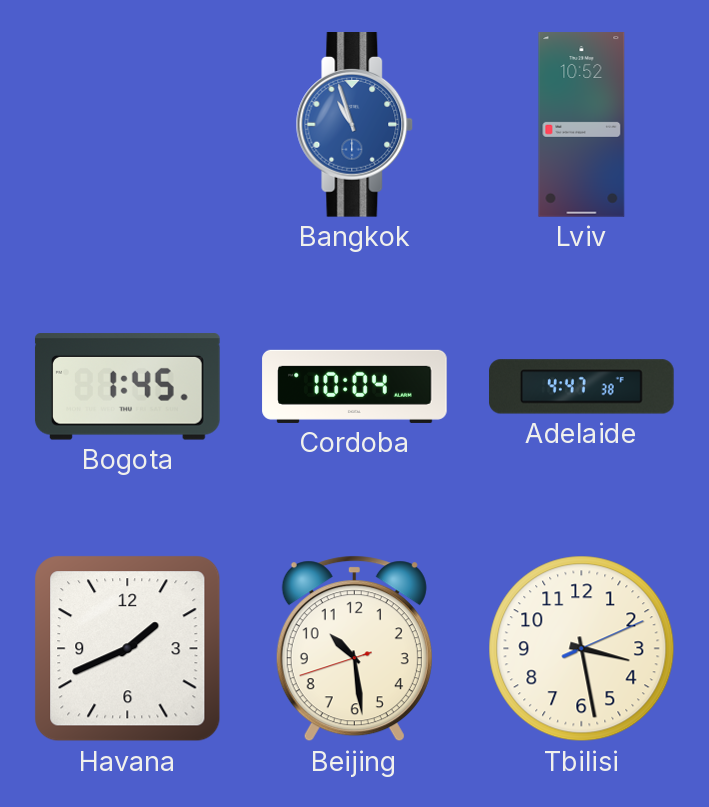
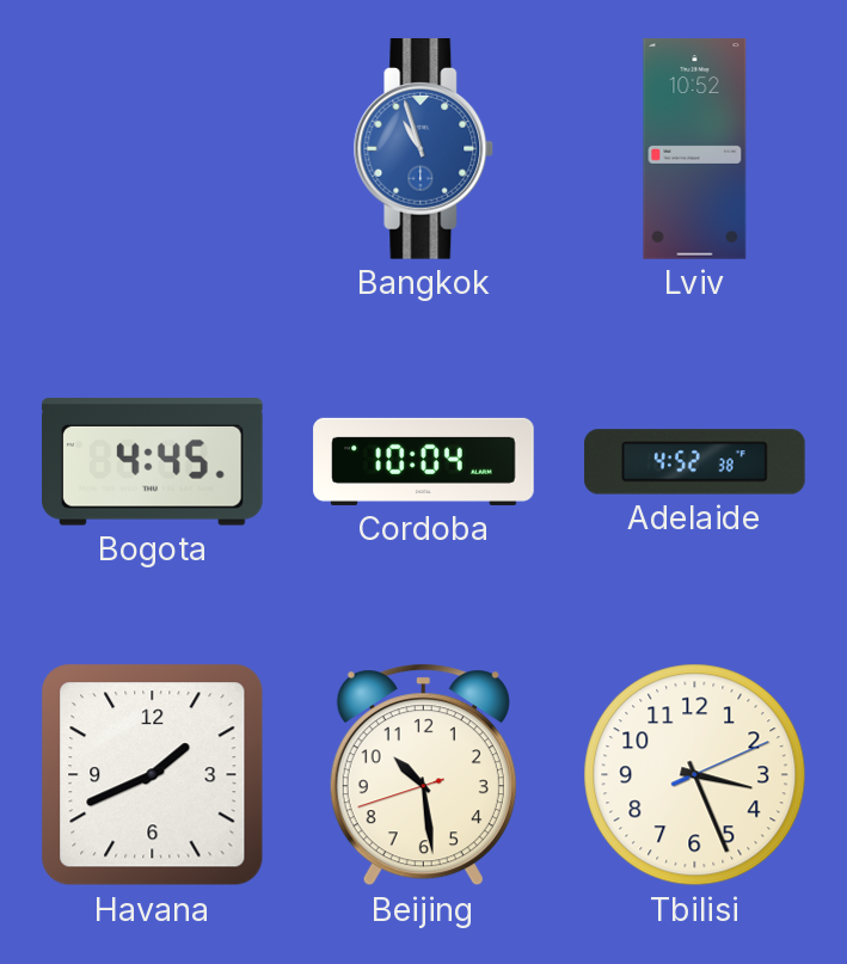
Bogota: 1:45 -> 4:45 (152, 462)
Adelaide: 4:47 -> 4:52 (695, 462)
Tbilisi: 3:28 -> 3:26 (695, 775)
